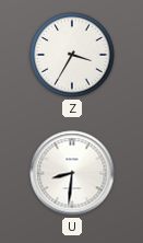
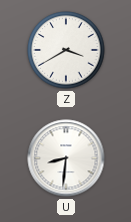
Z: 3:35 -> 3:40 (66, 50)
